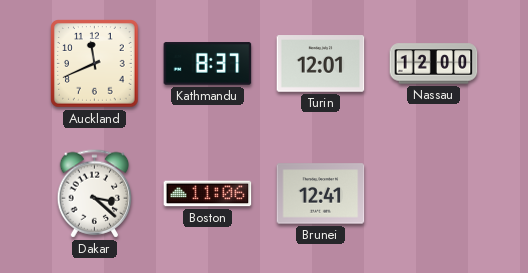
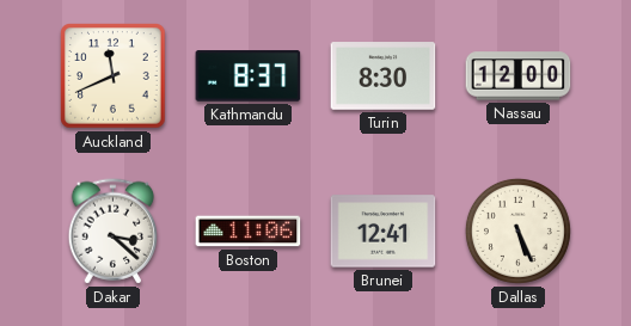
Turin: 12:01 -> 8:30 (384, 76)
Dallas: none -> 5:26 (517, 230)
